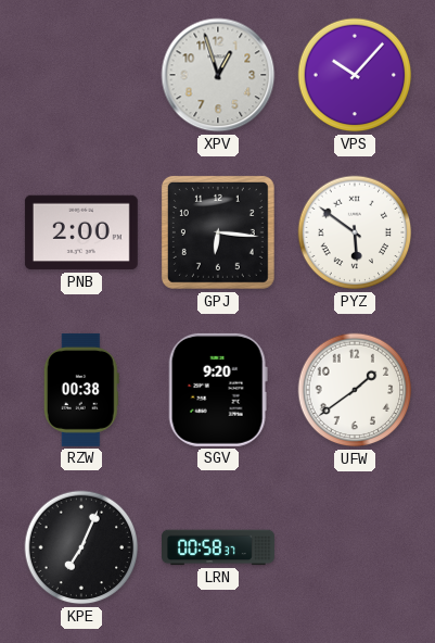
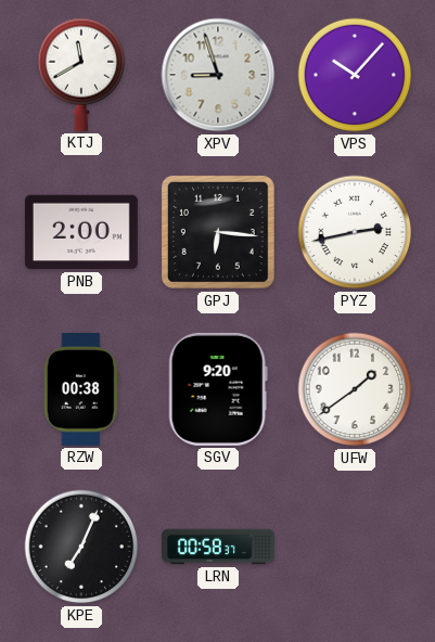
KTJ: none -> 11:40 (81, 75)
XPV: 12:57 -> 8:57 (218, 75)
PYZ: 5:51 -> 2:43 (355, 232)
